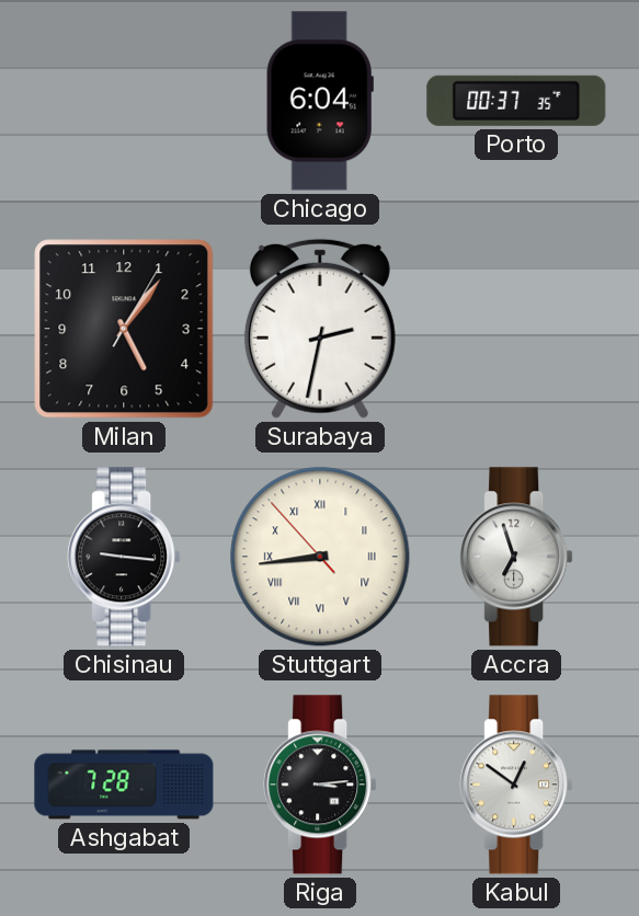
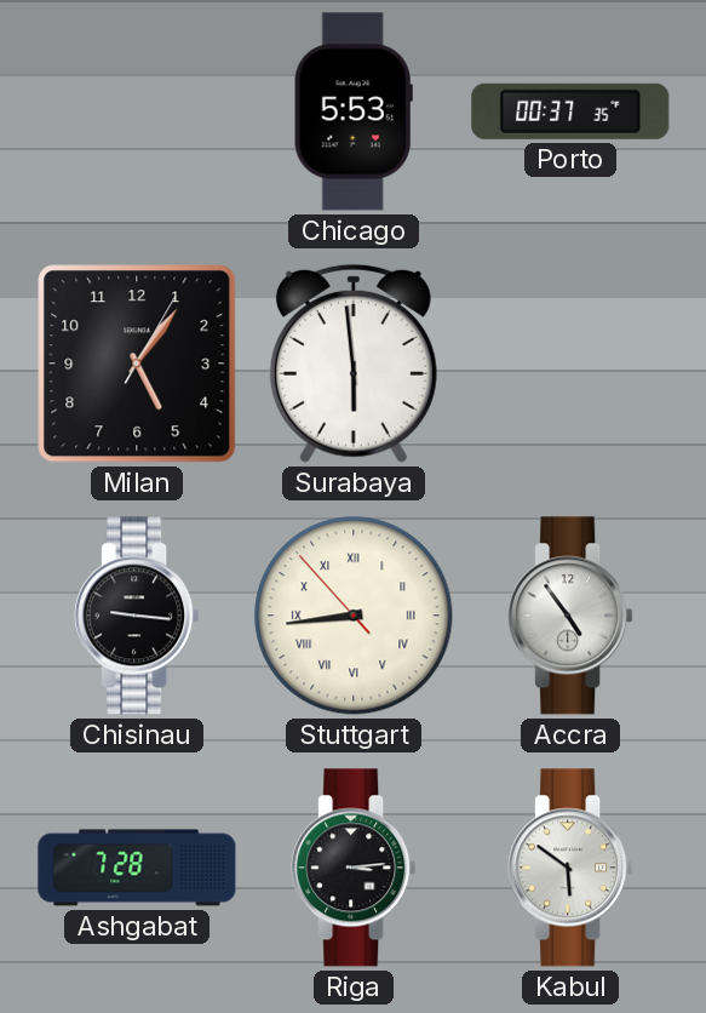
Chicago: 6:04 -> 5:53 (354, 111)
Surabaya: 2:32 -> 5:59 (354, 364)
Accra: 6:57 -> 4:54 (570, 616)
Kabul: 12:51 -> 5:51 (570, 868)
